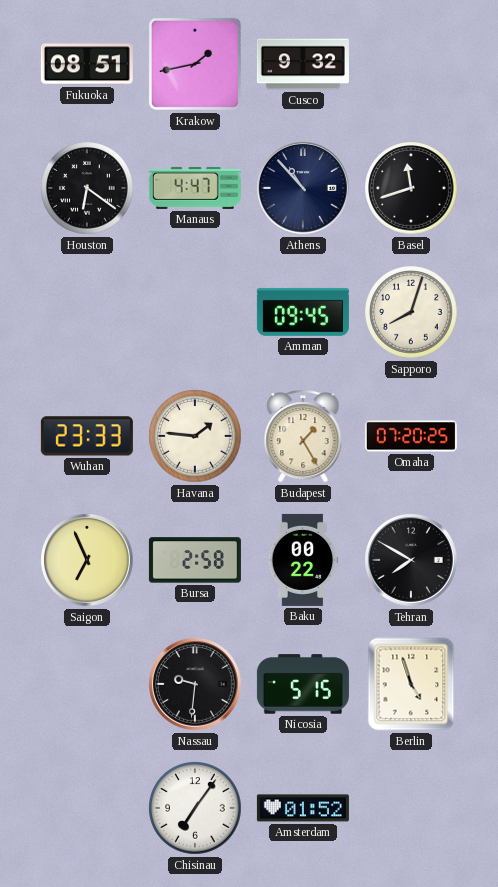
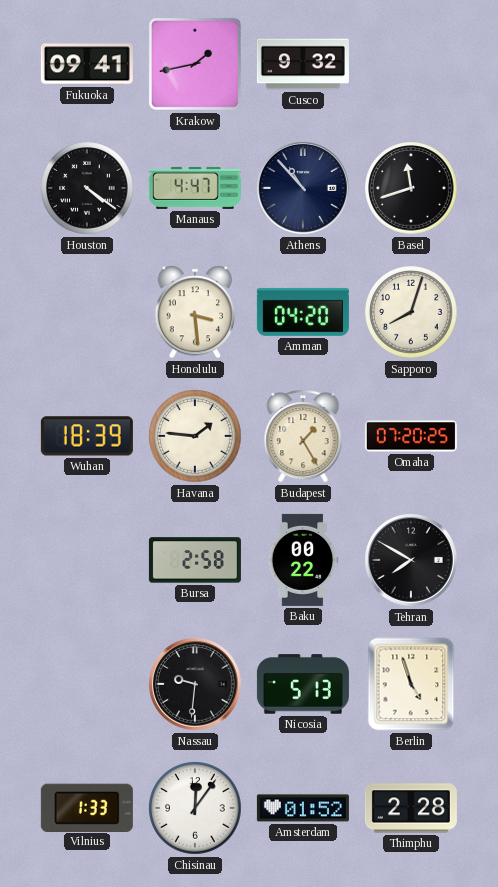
Fukuoka: 08:51 -> 09:41 (87, 64)
Houston: 6:21 -> 4:21 (87, 188)
Honolulu: none -> 3:29 (195, 312)
Amman: 09:45 -> 04:20 (303, 312)
Wuhan: 23:33 -> 18:39 (87, 436)
Saigon: 6:56 -> none (88, 561)
Nicosia: 5:15 -> 5:13 (303, 684)
Vilnius: none -> 1:33 (87, 807)
Chisinau: 7:06 -> 12:06 (195, 808)
Thimphu: none -> 2:28 (411, 808)
